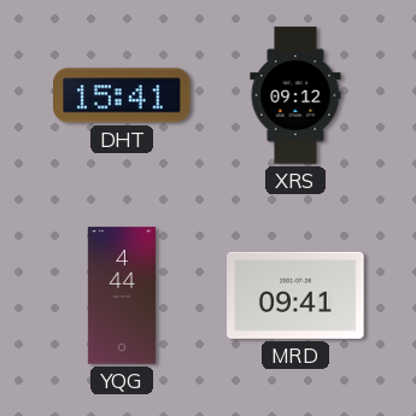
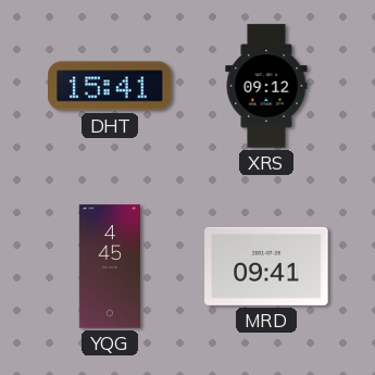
YQG: 4:44 -> 4:45 (110, 266)
